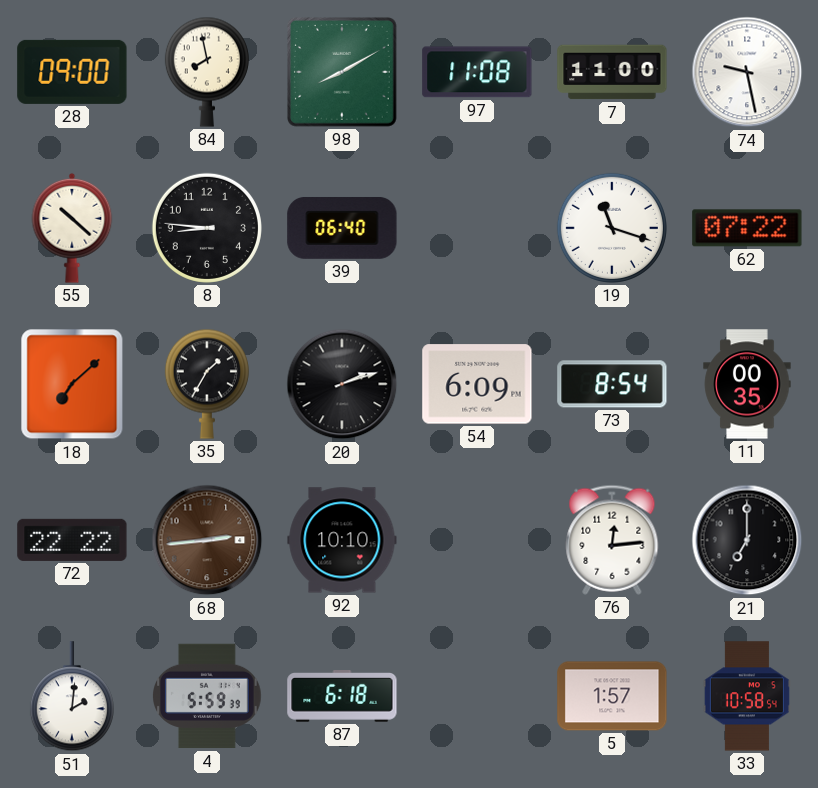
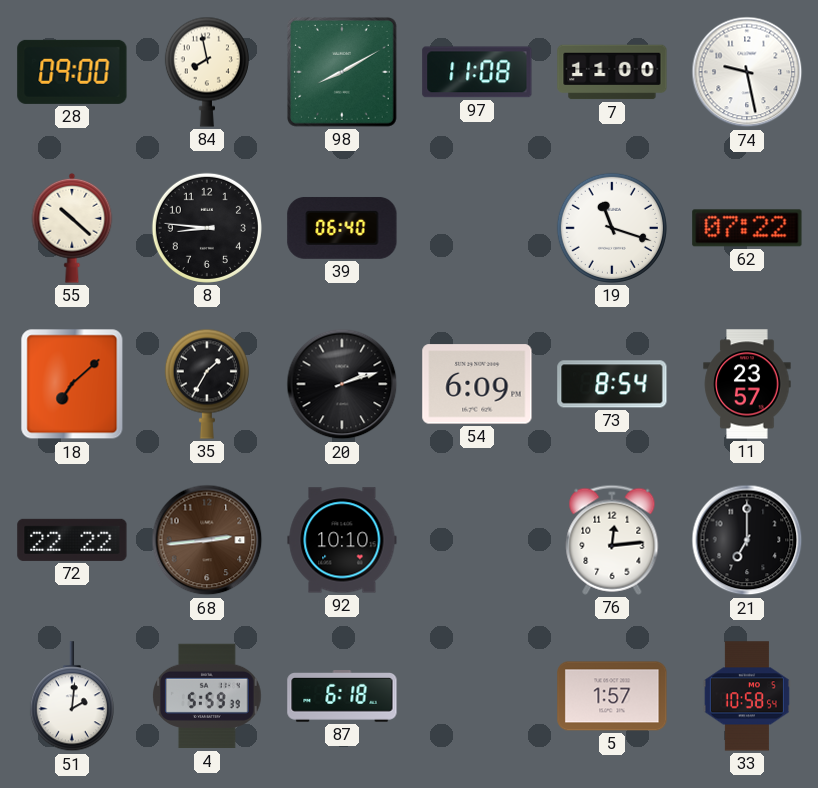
11: 00:35 -> 23:57 (747, 384)
